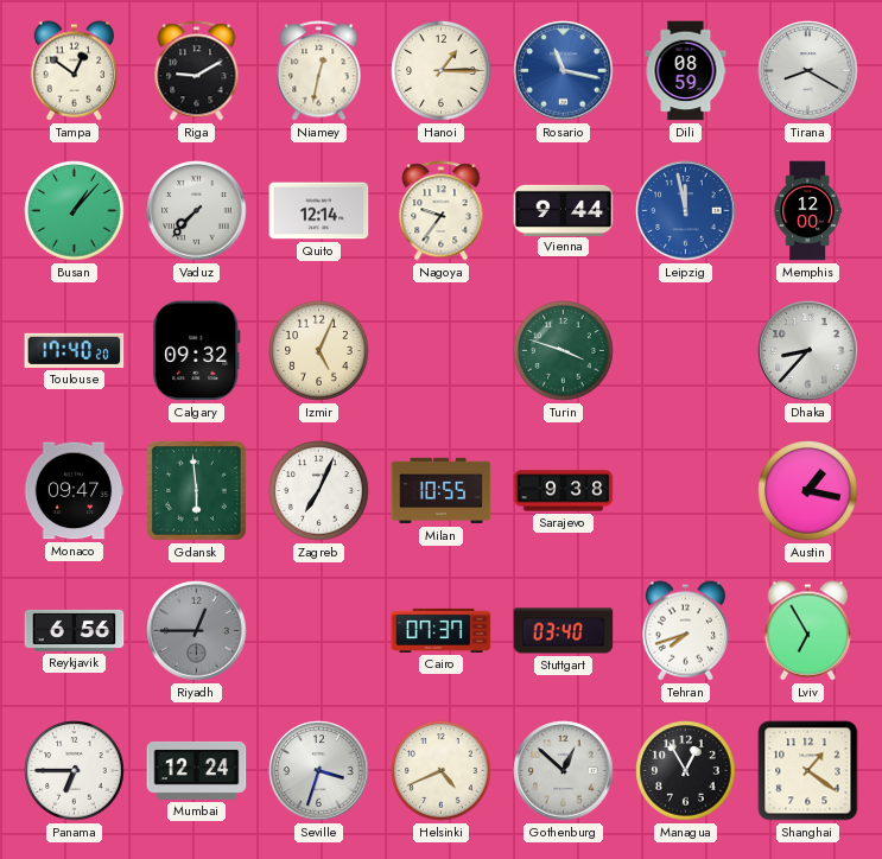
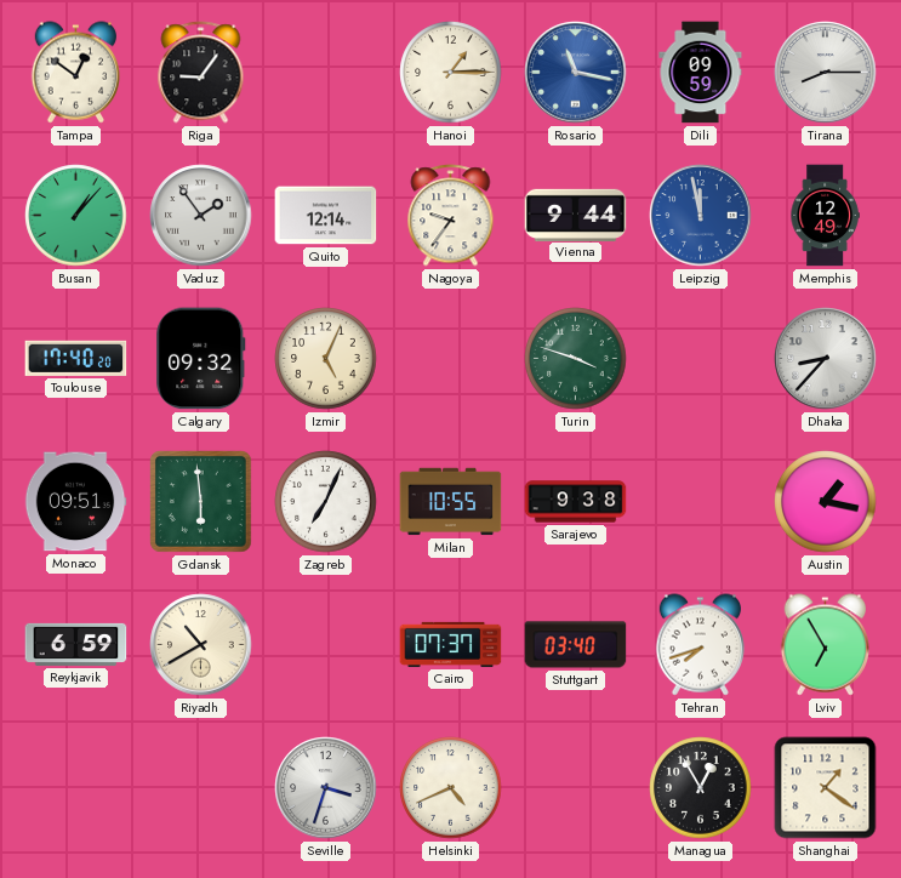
Riga: 9:10 -> 9:06 (201, 73)
Niamey: 12:32 -> none (319, 71)
Dili: 08:59 -> 09:59 (701, 73)
Tirana: 8:20 -> 8:15 (826, 73)
Vaduz: 7:37 -> 1:54 (201, 216)
Memphis: 12:00 -> 12:49 (825, 216)
Monaco: 09:47 -> 09:51 (75, 502)
Reykjavik: 6:56 -> 6:59 (76, 644)
Riyadh: 12:45 -> 10:40 (201, 645)
Riyadh dial: grey -> cream (201, 645)
Panama: 6:45 -> none (75, 771)
Mumbai: 12:24 -> none (197, 770)
Gothenburg: 12:52 -> none (564, 771)
